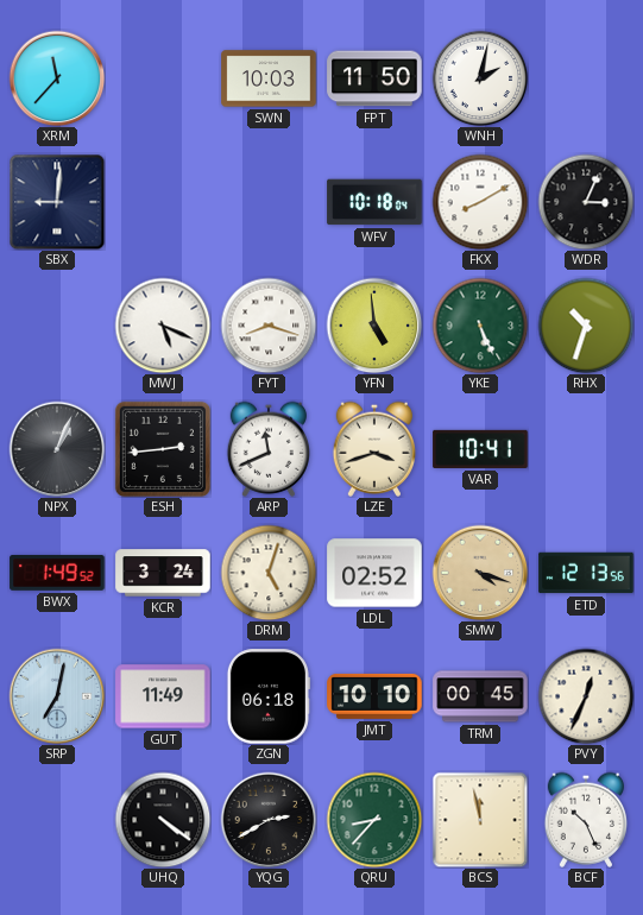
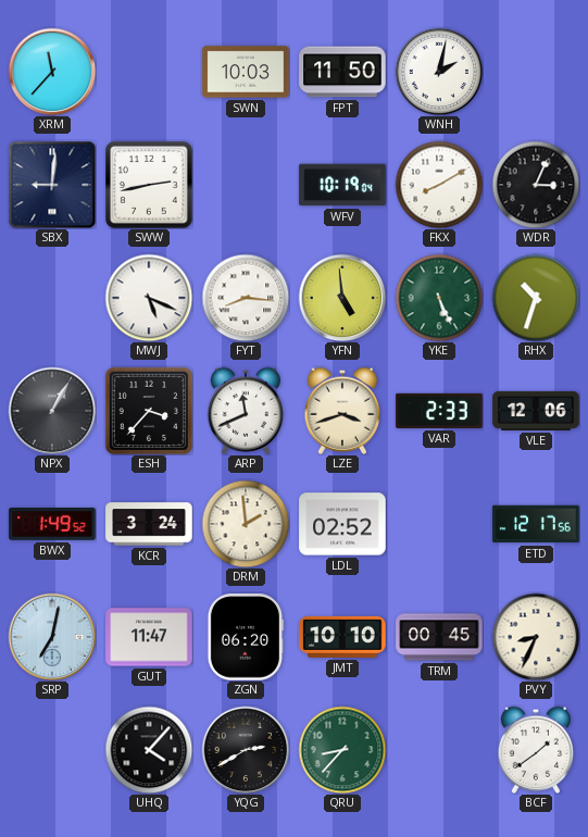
SWW: none -> 2:43 (149, 185)
WFV: 10:18 -> 10:19 (342, 185)
FYT: 8:18 -> 8:16 (246, 298)
NPX: 1:04 -> 1:05 (52, 411)
ESH: 2:44 -> 3:37 (149, 411)
VAR: 10:41 -> 2:33 (439, 411)
VLE: none -> 12:06 (536, 411)
DRM: 5:03 -> 1:59 (246, 524)
SMW: 4:18 -> none (480, 573)
ETD: 12:13 -> 12:17 (536, 524)
GUT: 11:49 -> 11:47 (149, 637)
ZGN: 06:18 -> 06:20 (246, 637)
PVY: 12:34 -> 8:34 (536, 637)
UHQ: 4:21 -> 4:07 (149, 750)
BCS: 11:58 -> none (480, 820)
BCF: 10:26 -> 1:39 (535, 750)
